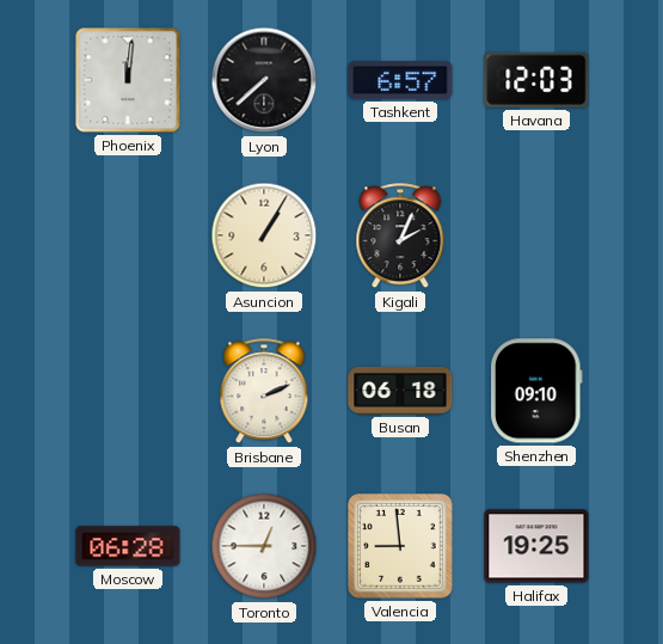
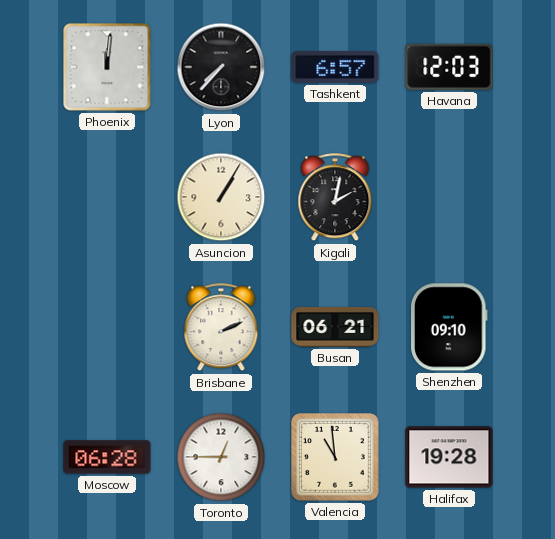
Lyon: 7:38 -> 7:37 (221, 67)
Kigali: 2:04 -> 2:02 (335, 198)
Busan: 06:18 -> 06:21 (335, 327)
Valencia: 8:59 -> 10:59 (336, 458)
Halifax: 19:25 -> 19:28 (449, 457)
